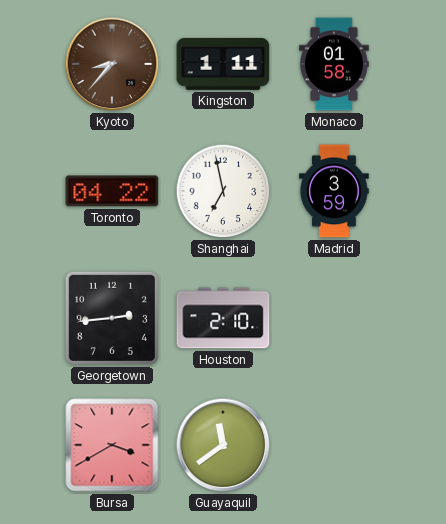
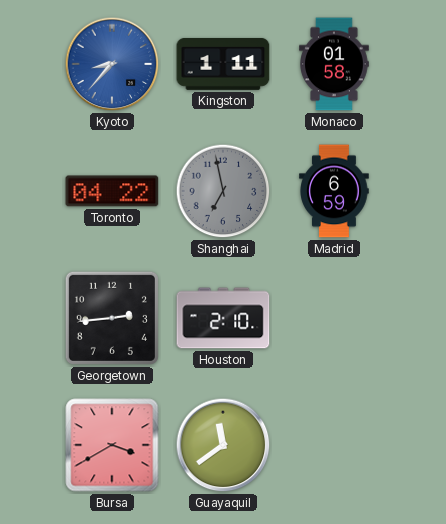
Kyoto dial: brown -> blue (112, 64)
Shanghai dial: white -> grey (223, 191)
Madrid: 3:59 -> 6:59 (334, 191)
